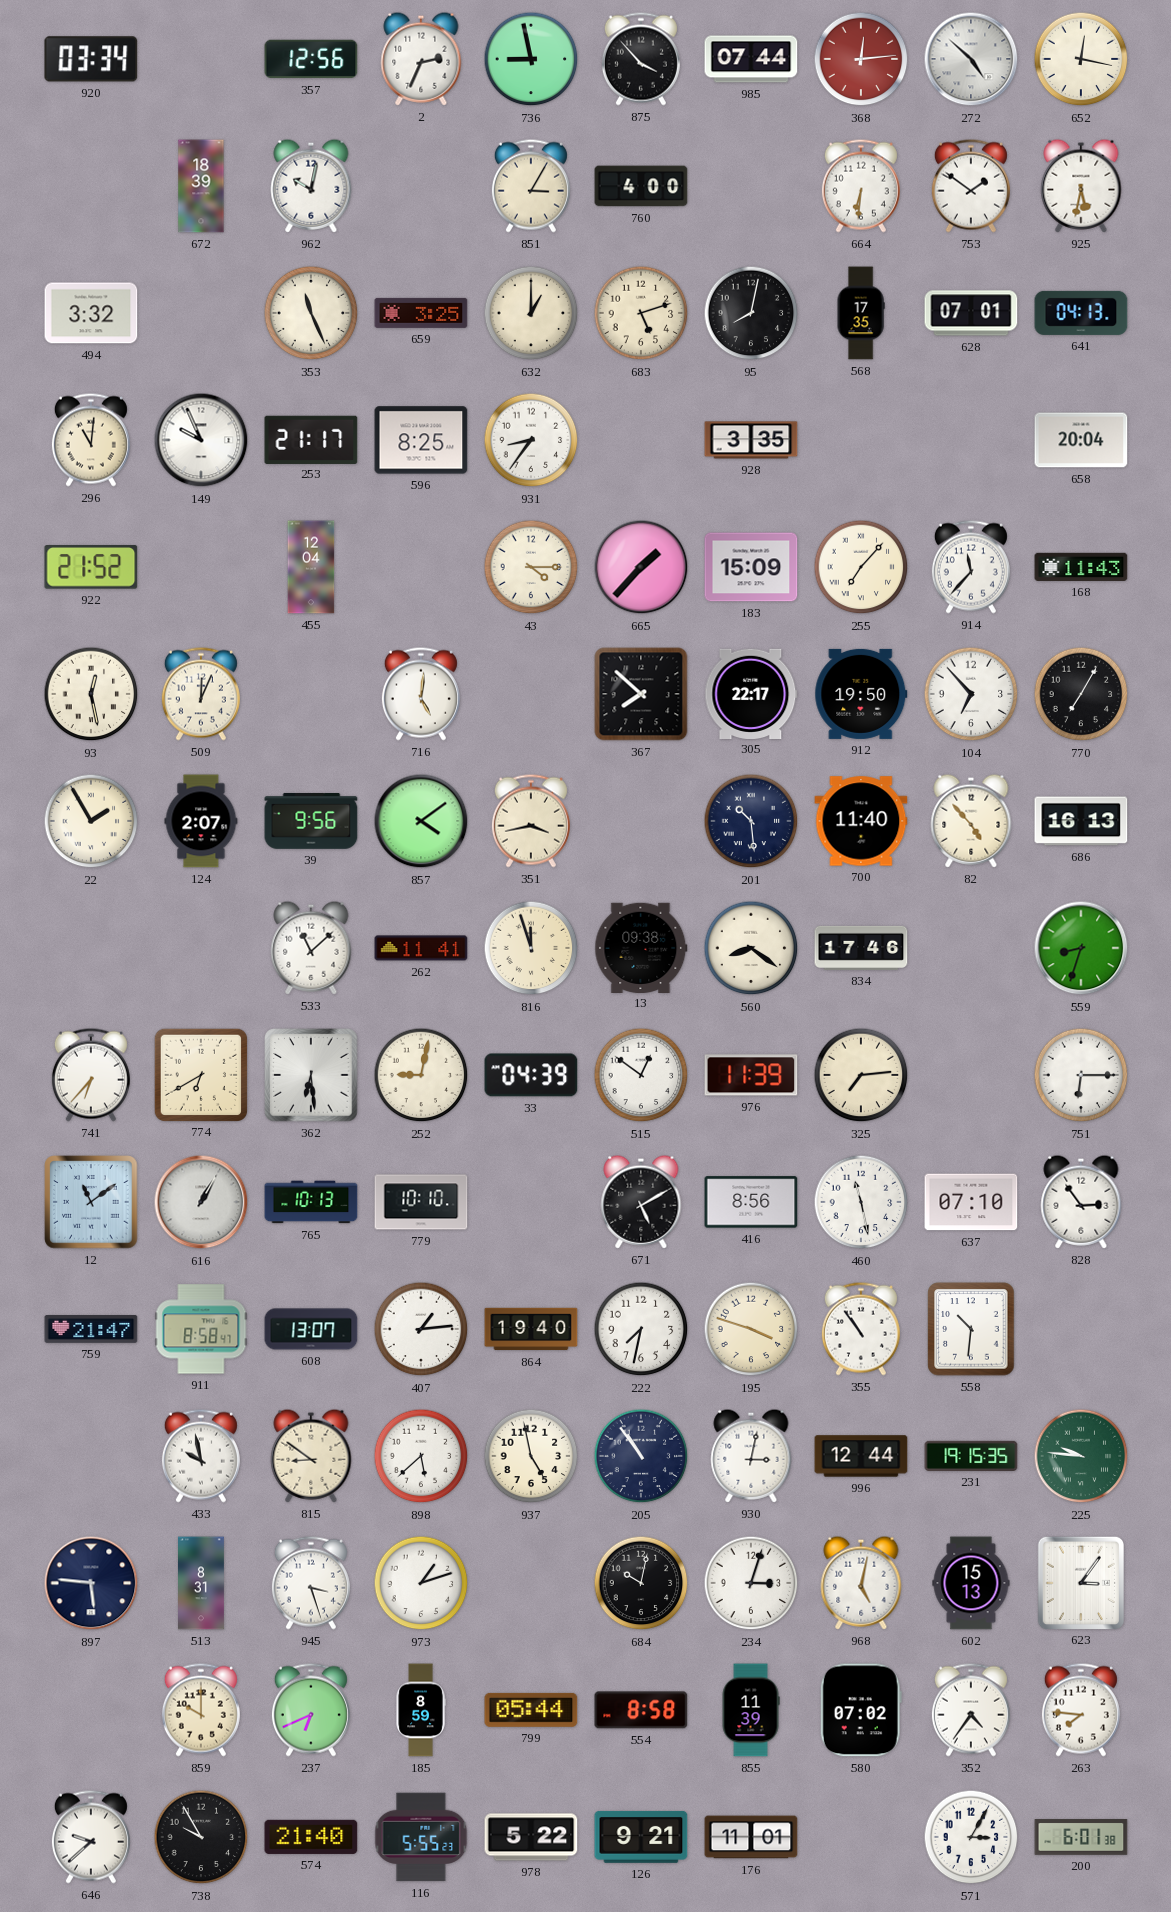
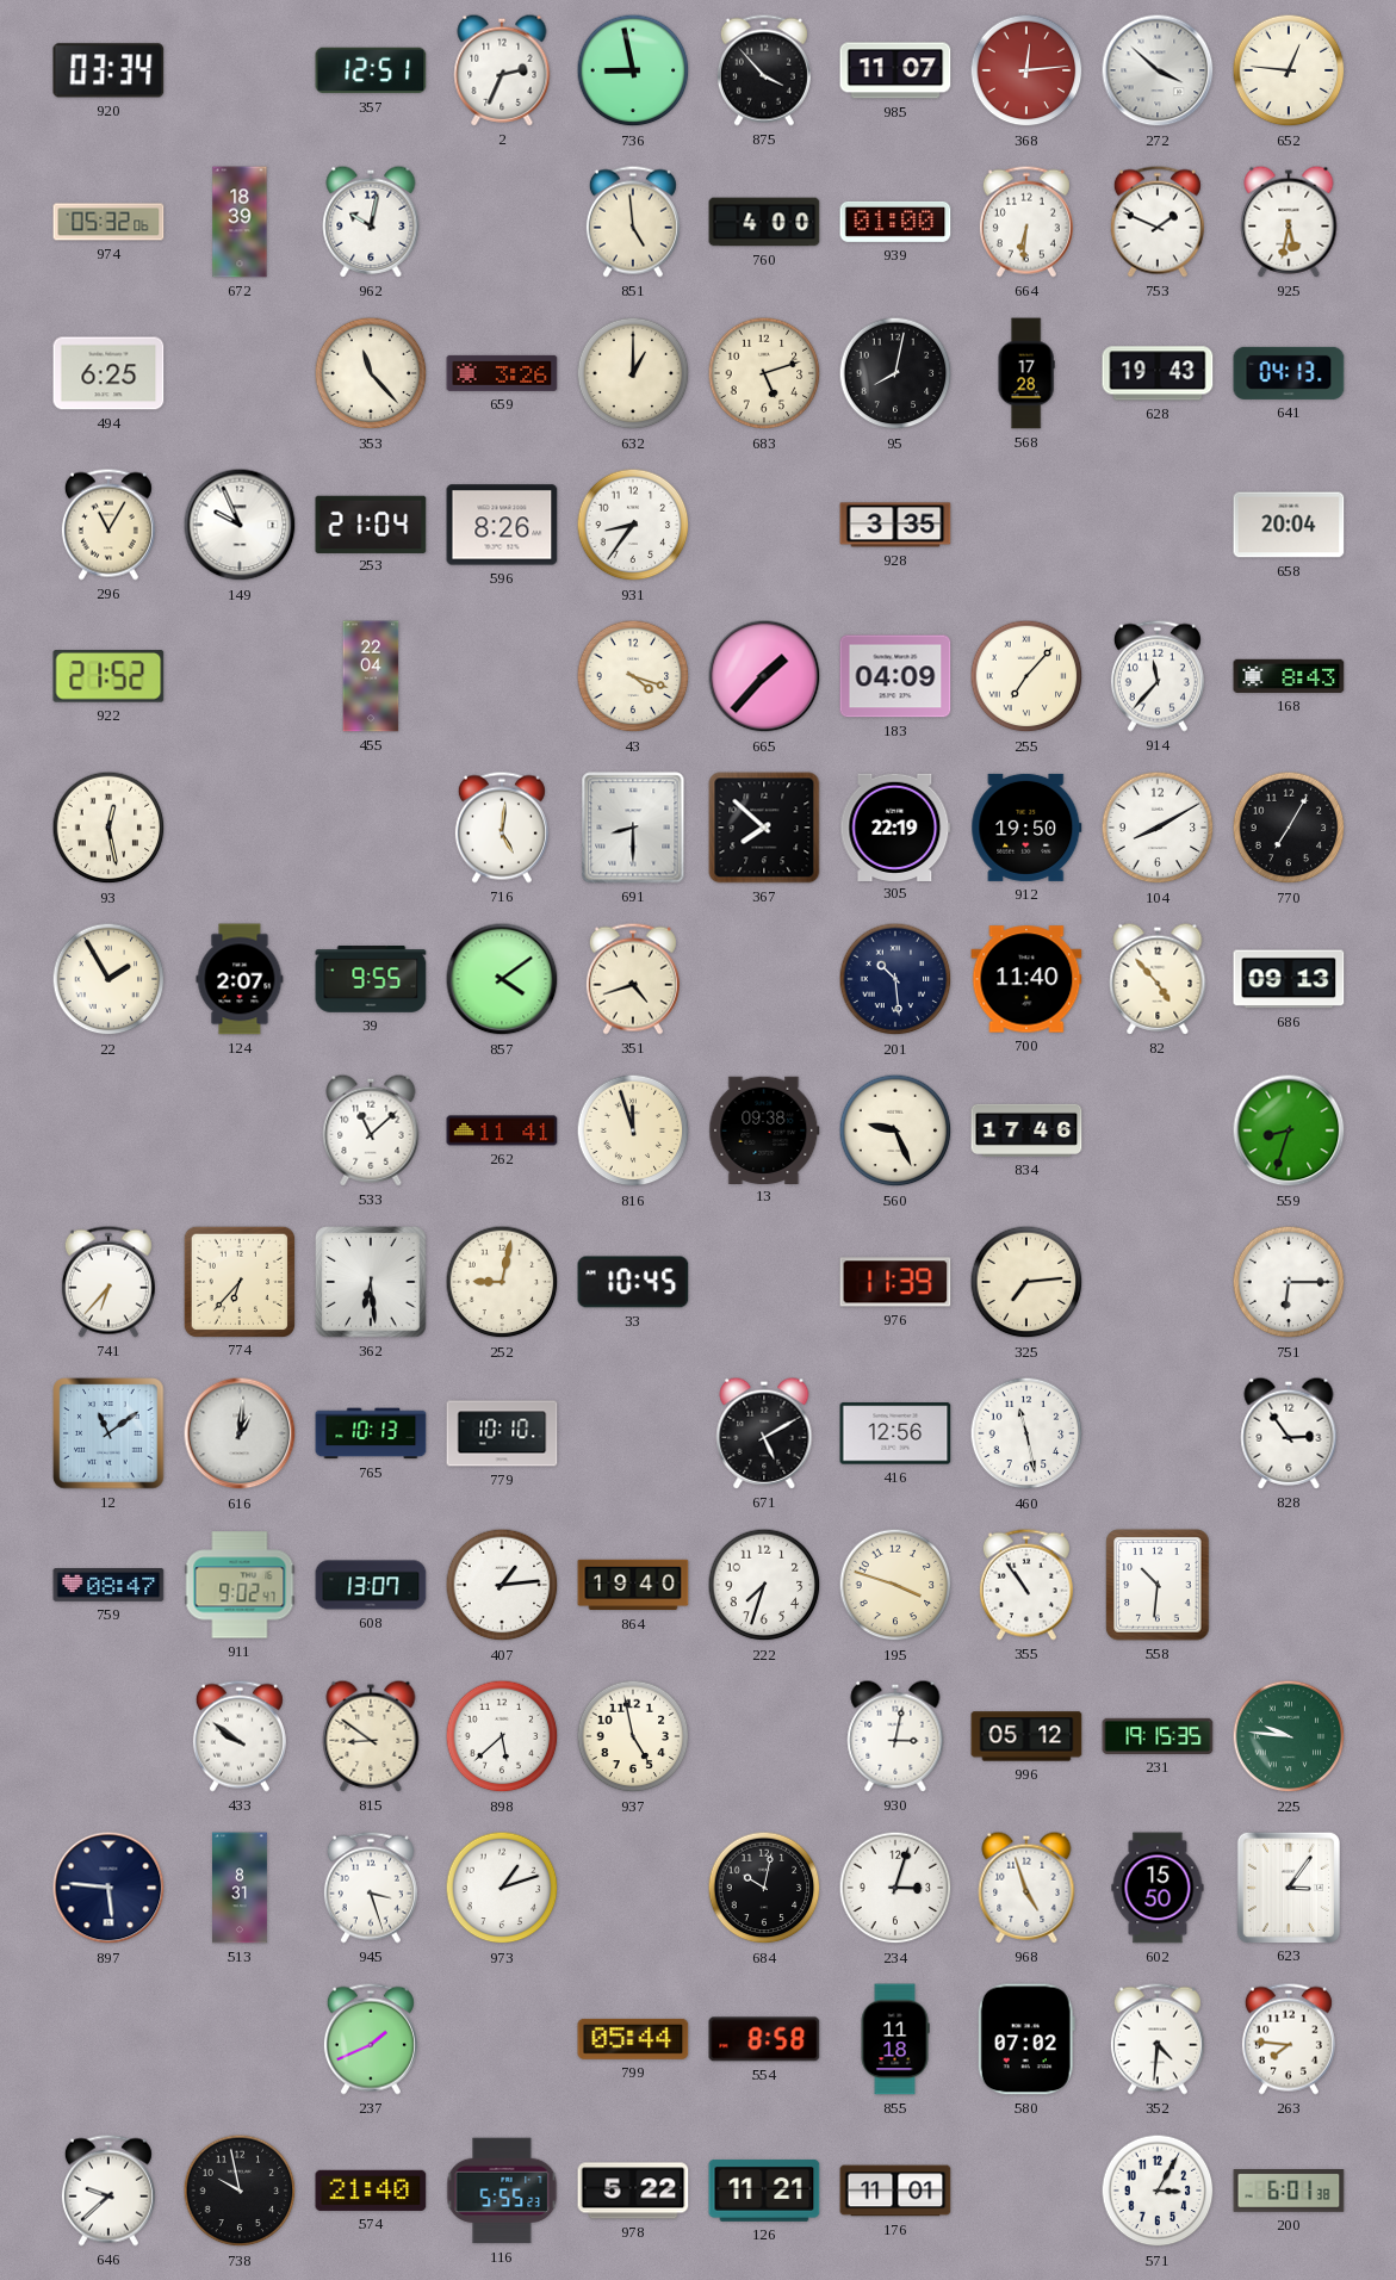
357: 12:56 -> 12:51 (371, 70)
985: 07:44 -> 11:07 (895, 70)
272: 4:52 -> 3:52 (1158, 70)
652: 12:17 -> 12:46 (1289, 70)
974: none -> 05:32 (108, 222)
851: 3:05 -> 4:59 (633, 222)
939: none -> 01:00 (895, 222)
753: 1:51 -> 1:49 (1158, 222)
494: 3:32 -> 6:25 (108, 373)
353: 11:26 -> 11:23 (371, 373)
659: 3:25 -> 3:26 (502, 373)
568: 17:35 -> 17:28 (1026, 373)
628: 07:01 -> 19:43 (1158, 373)
296: 11:01 -> 11:05 (108, 525)
253: 21:17 -> 21:04 (371, 523)
596: 8:25 -> 8:26 (502, 525)
455: 12:04 -> 22:04 (371, 676)
43: 4:15 -> 4:18 (633, 676)
183: 15:09 -> 04:09 (895, 676)
168: 11:43 -> 8:43 (1289, 676)
509: 12:04 -> none (201, 694)
691: none -> 8:30 (633, 828)
305: 22:17 -> 22:19 (895, 826)
104: 6:53 -> 8:10 (1158, 828)
39: 9:56 -> 9:55 (371, 980)
351: 3:43 -> 4:42 (633, 979)
686: 16:13 -> 09:13 (1289, 979)
560: 8:21 -> 9:26 (895, 1130)
774: 6:40 -> 6:37 (238, 1281)
33: 04:39 -> 10:45 (633, 1282)
515: 12:51 -> none (641, 1075)
616: 1:05 -> 1:01 (240, 1433)
416: 8:56 -> 12:56 (895, 1433)
637: 07:10 -> none (971, 1202)
759: 21:47 -> 08:47 (108, 1586)
911: 8:58 -> 9:02 (240, 1585)
222: 7:32 -> 7:33 (764, 1585)
433: 9:58 -> 9:51 (240, 1736)
205: 10:54 -> none (641, 1456)
996: 12:44 -> 05:12 (1026, 1736)
968: 5:02 -> 4:57 (1026, 1888)
602: 15:13 -> 15:50 (1158, 1888)
859: 10:00 -> none (201, 1710)
237: 6:41 -> 1:41 (371, 2039)
185: 8:59 -> none (421, 1710)
855: 11:39 -> 11:18 (895, 2039)
352: 4:36 -> 4:31 (1158, 2039)
738: 9:55 -> 9:58 (240, 2191)
126: 9:21 -> 11:21 (764, 2191)
